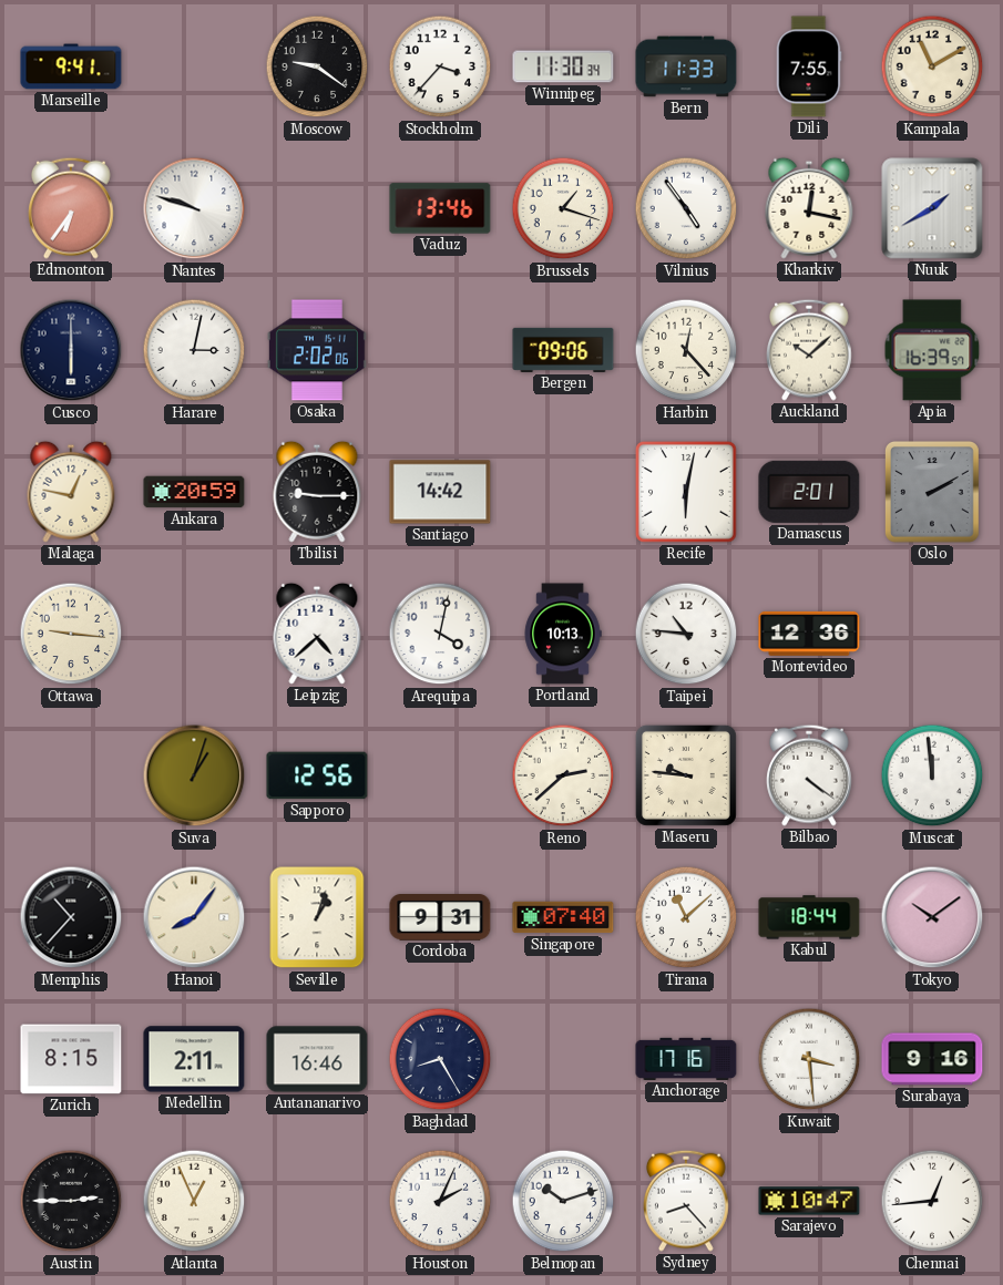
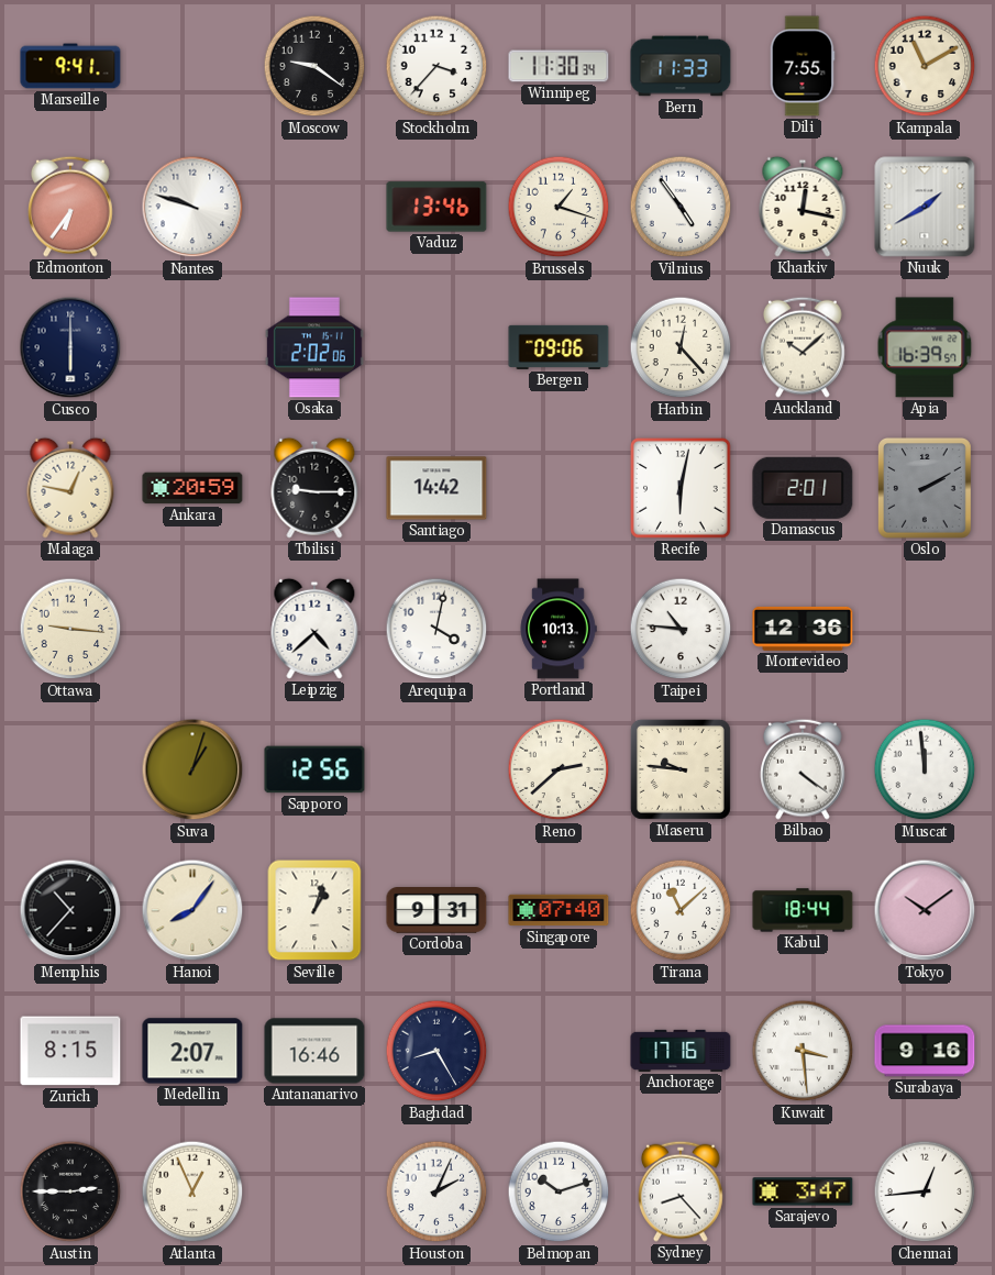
Harare: 3:02 -> none (194, 350)
Medellin: 2:11 -> 2:07 (192, 1051)
Sarajevo: 10:47 -> 3:47 (803, 1191)
